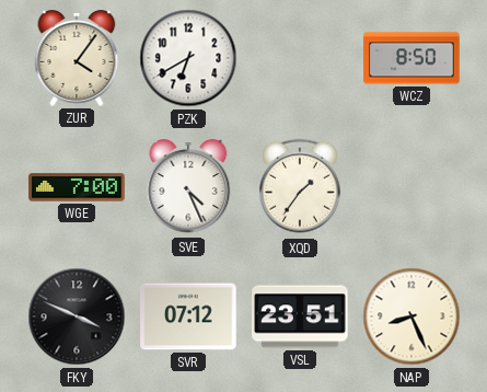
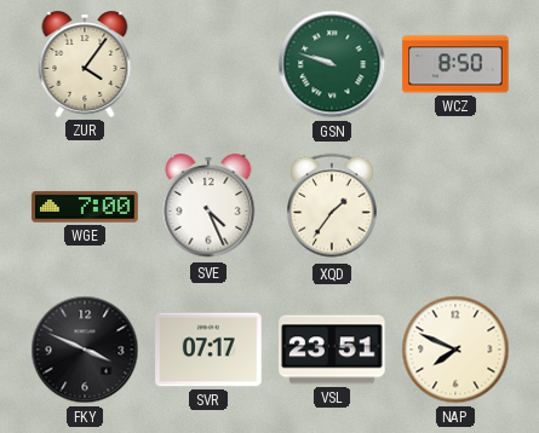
PZK: 6:40 -> none (188, 58)
GSN: none -> 9:48 (332, 64)
SVR: 07:12 -> 07:17 (208, 350)
NAP: 8:26 -> 7:49 (455, 350)
